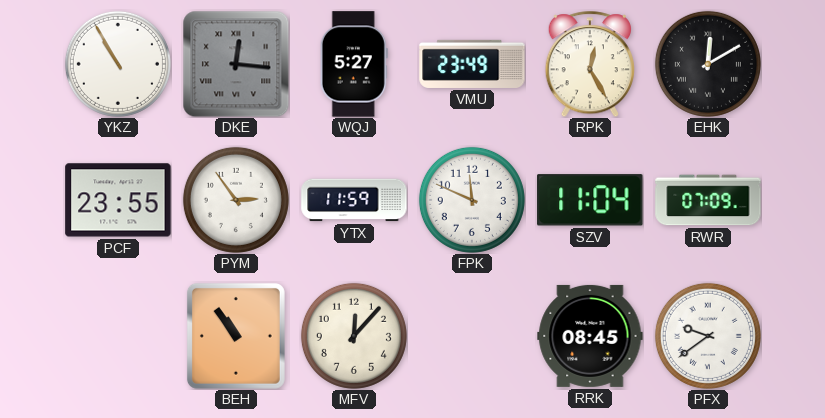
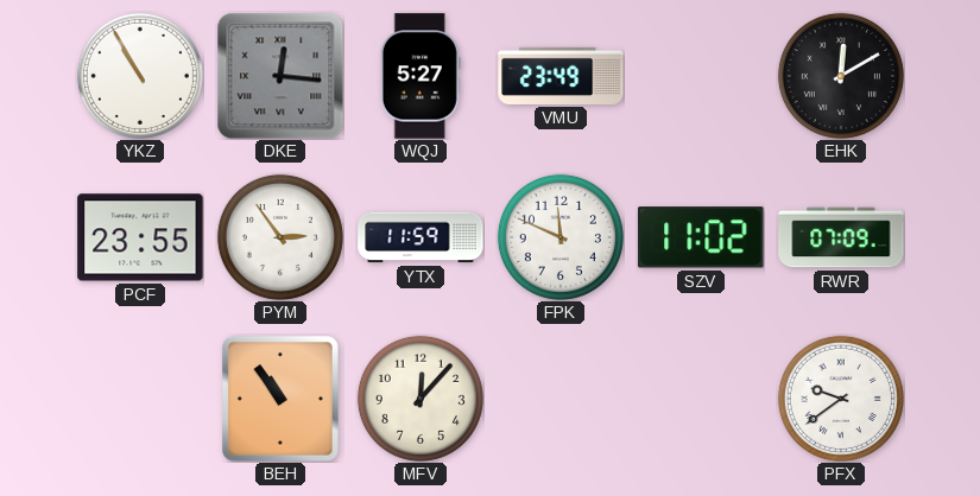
RPK: 12:25 -> none (590, 64)
SZV: 11:04 -> 11:02 (701, 237)
RRK: 08:45 -> none (590, 336)
